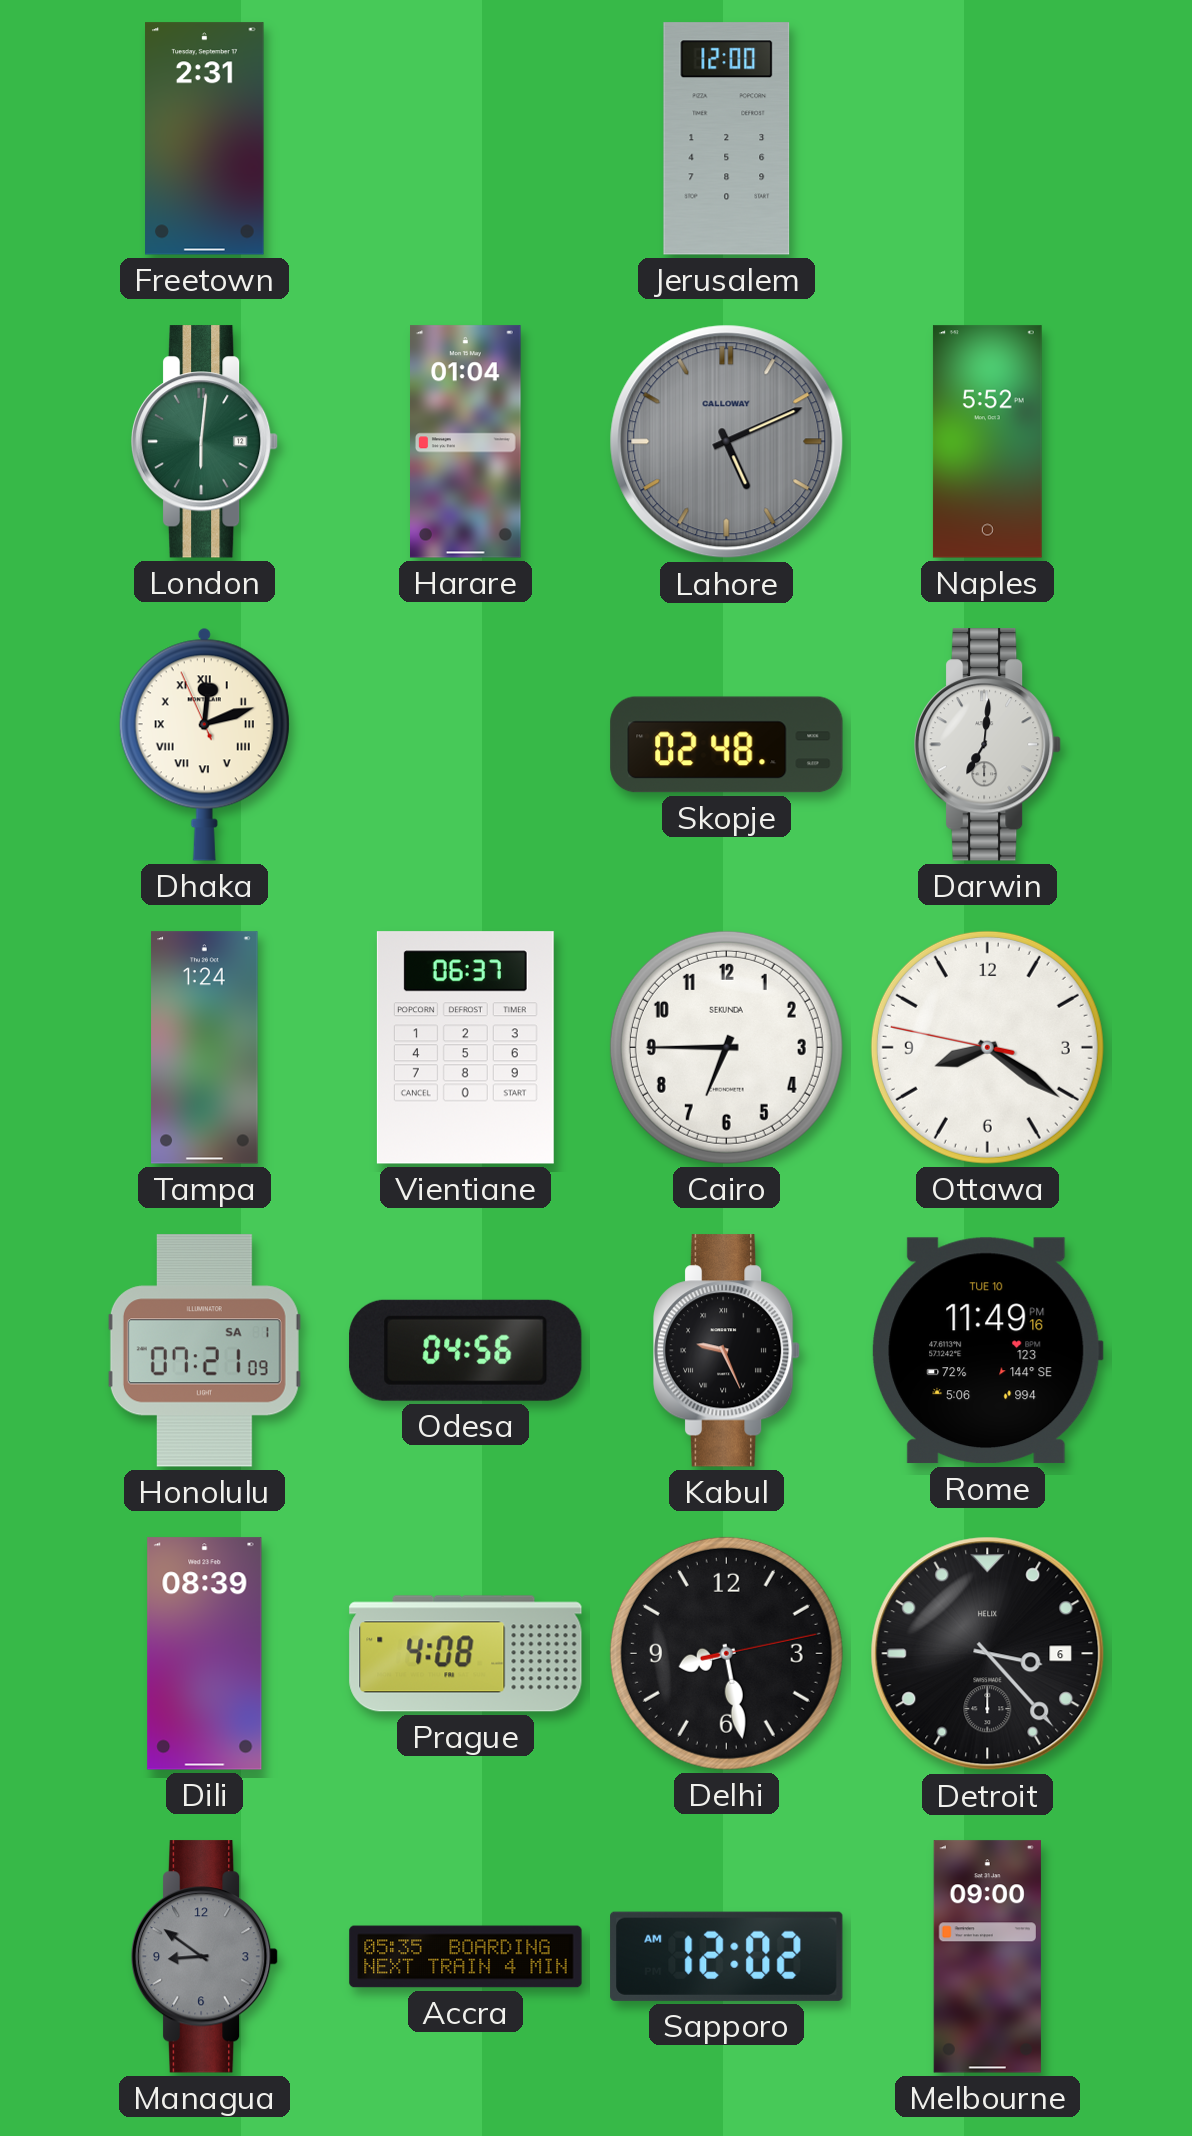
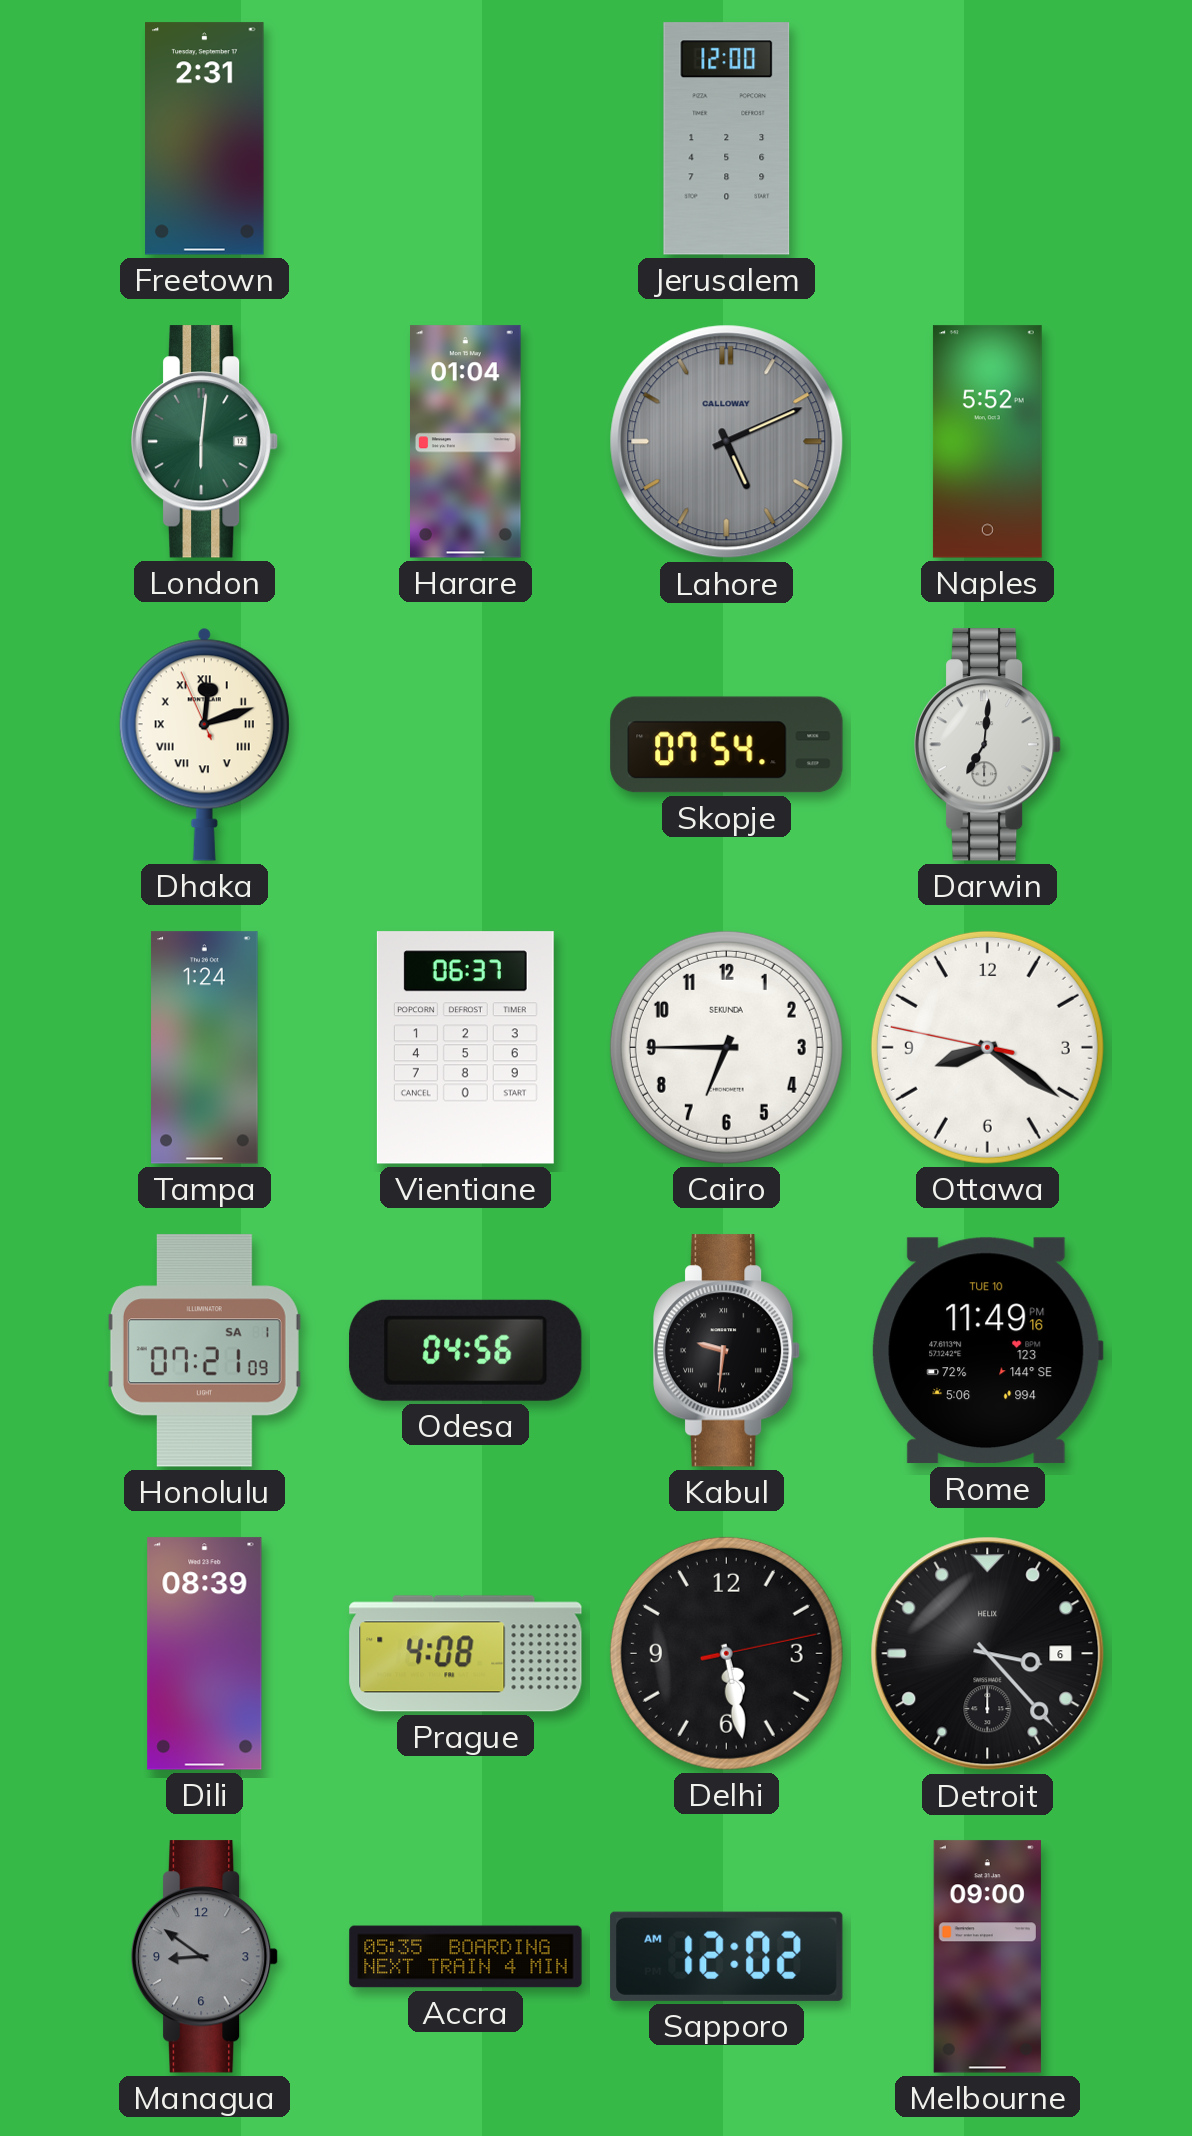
Skopje: 02:48 -> 07:54 (727, 745)
Kabul: 9:26 -> 9:31 (728, 1351)
Delhi: 8:28 -> 5:28 (726, 1653)
